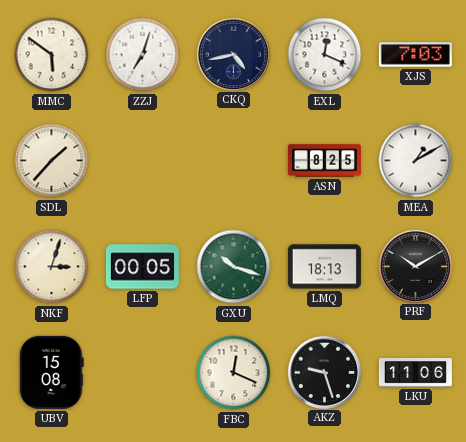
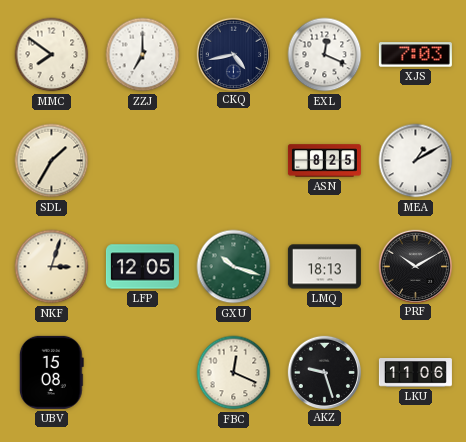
MMC: 5:51 -> 7:51 (52, 55)
ZZJ: 7:03 -> 7:00 (143, 55)
SDL: 1:37 -> 1:35 (52, 161)
LFP: 00:05 -> 12:05 (142, 267)
